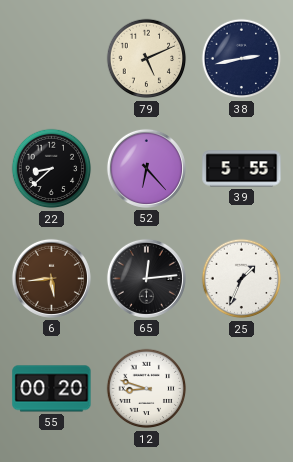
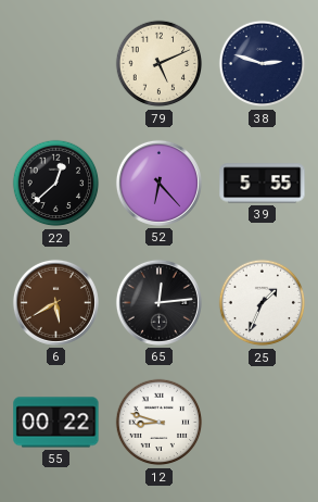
38: 2:43 -> 2:48 (263, 64)
22: 8:38 -> 12:38 (56, 184)
6: 5:44 -> 5:40 (55, 302)
55: 00:20 -> 00:22 (56, 423)
